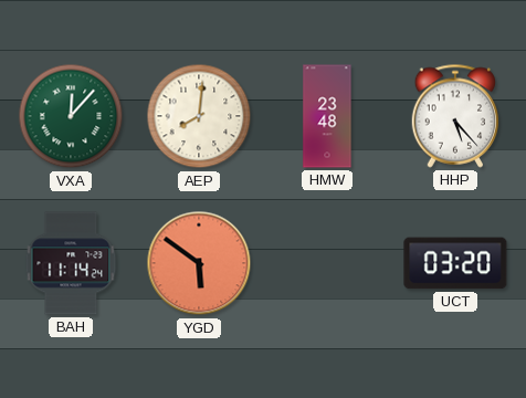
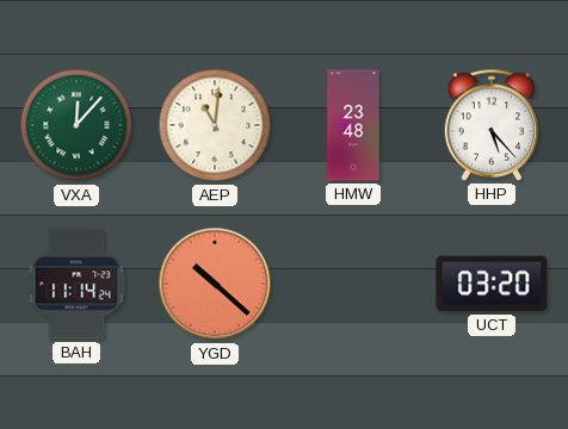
AEP: 8:01 -> 11:01 (215, 125)
YGD: 5:51 -> 10:22 (215, 284)
